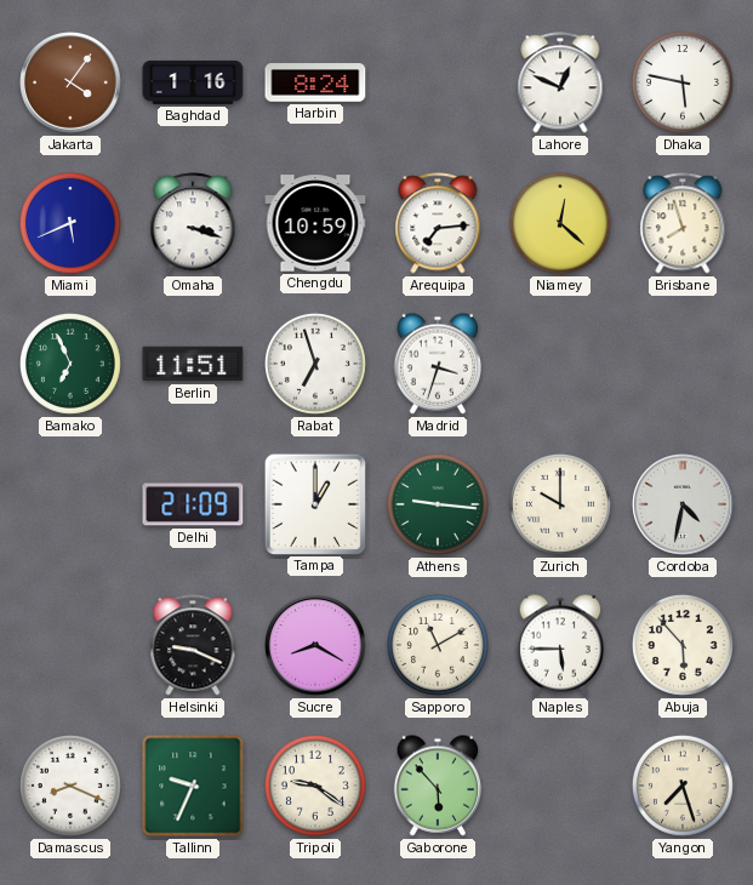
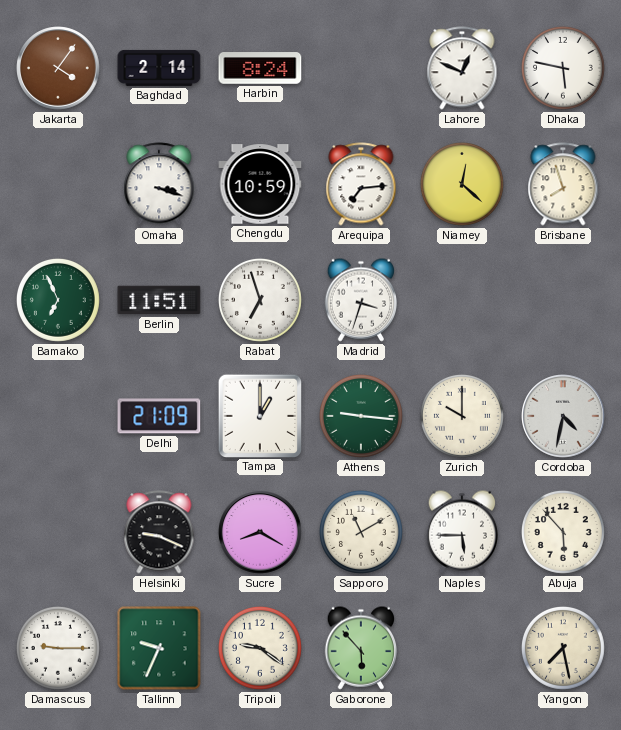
Baghdad: 1:16 -> 2:14 (159, 68)
Miami: 5:41 -> none (70, 223)
Damascus: 8:19 -> 9:15 (58, 648)
Yangon: 7:27 -> 7:28 (563, 648)
